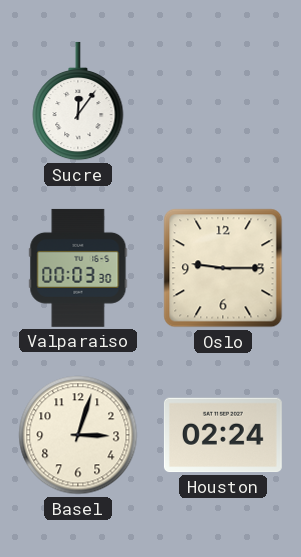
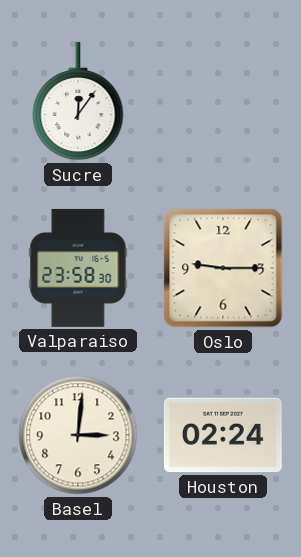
Valparaiso: 00:03 -> 23:58 (78, 268)
Basel: 3:03 -> 3:01 (78, 435)
